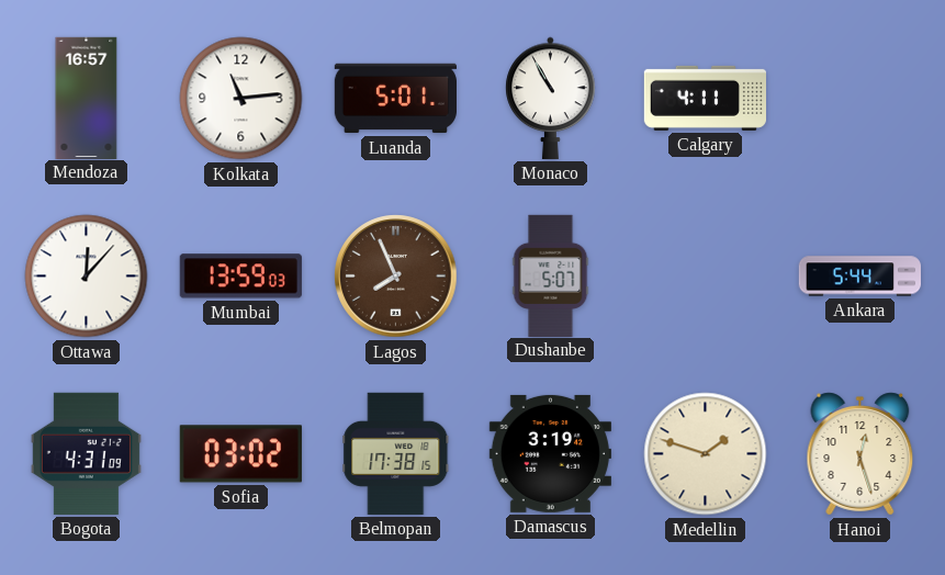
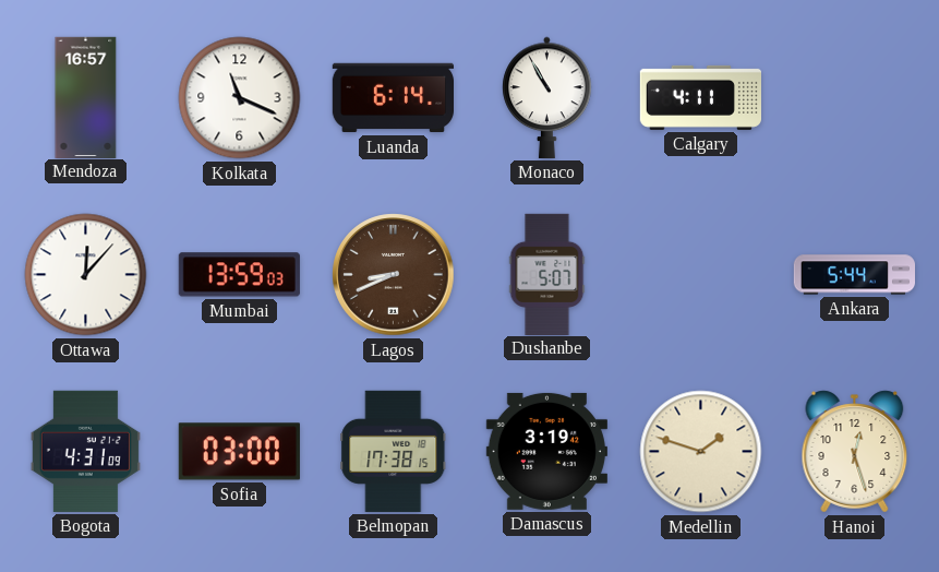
Kolkata: 11:14 -> 11:19 (240, 98)
Luanda: 5:01 -> 6:14 (393, 98)
Lagos: 7:56 -> 8:41 (394, 275)
Sofia: 03:02 -> 03:00 (239, 452)
